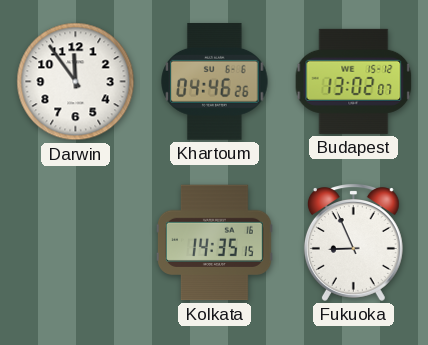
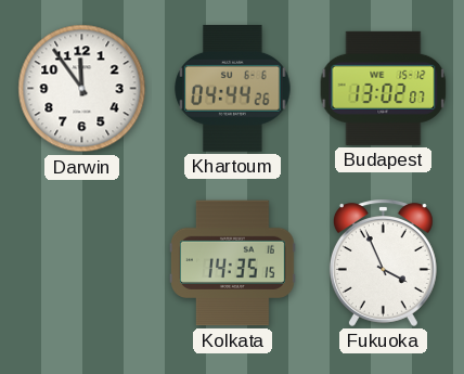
Khartoum: 04:46 -> 04:44 (233, 88)
Fukuoka: 8:56 -> 3:56 (383, 262)
